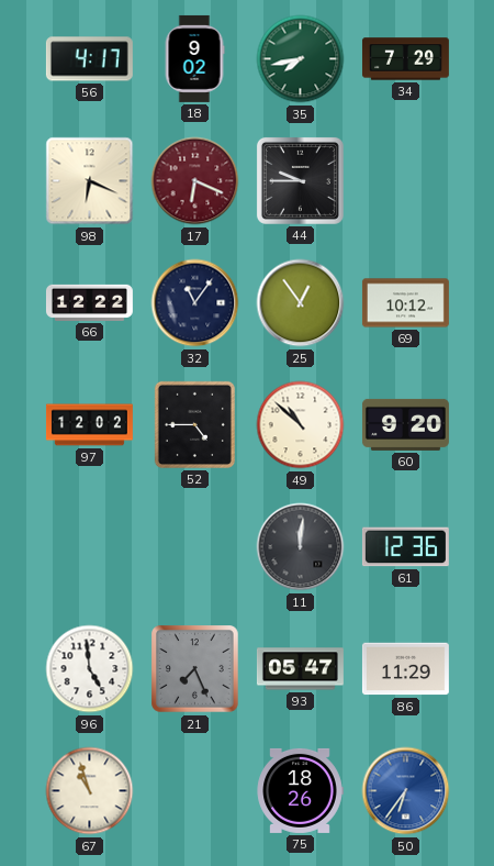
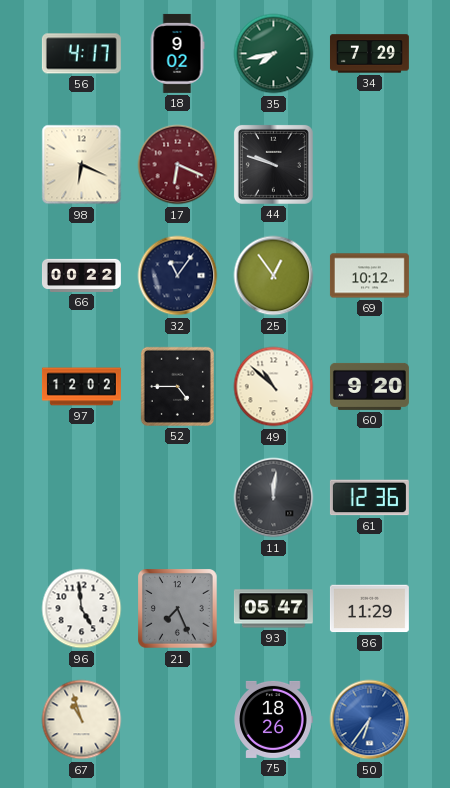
44: 9:45 -> 9:48 (273, 164)
66: 12:22 -> 00:22 (81, 275)
